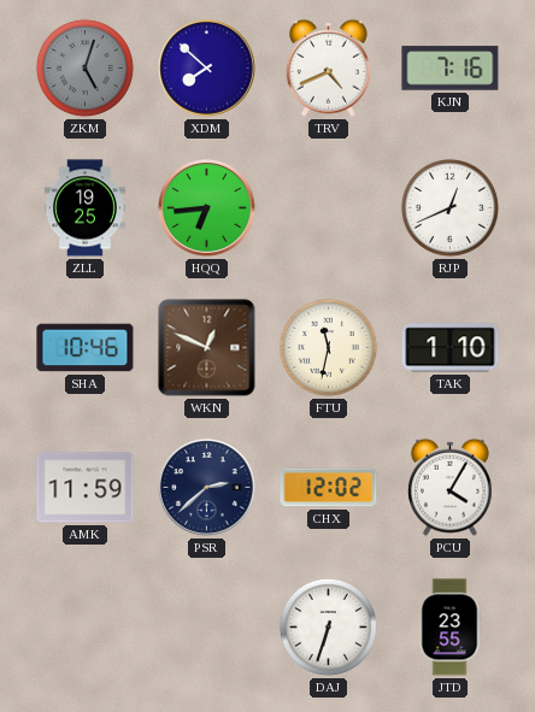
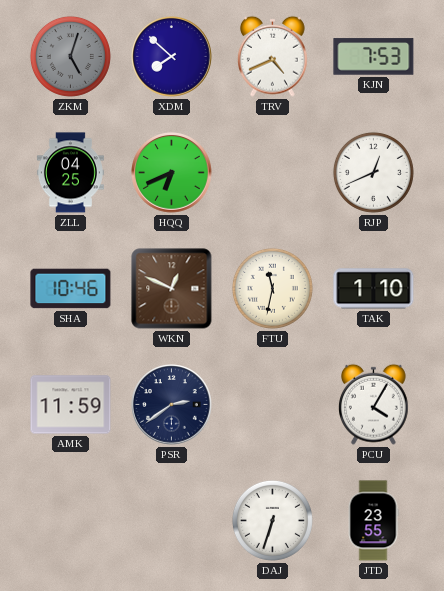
KJN: 7:16 -> 7:53 (374, 57)
ZLL: 19:25 -> 04:25 (70, 173)
HQQ: 6:44 -> 6:41 (172, 173)
PSR: 2:38 -> 2:39 (172, 405)
CHX: 12:02 -> none (329, 488)
